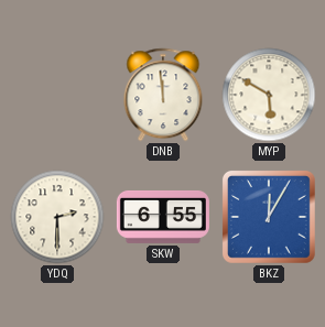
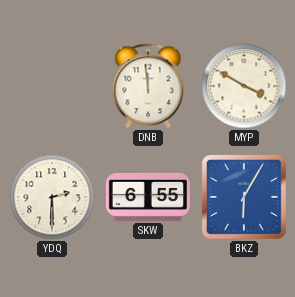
MYP: 5:50 -> 3:50 (244, 86)
BKZ: 12:05 -> 6:05 (244, 197)
